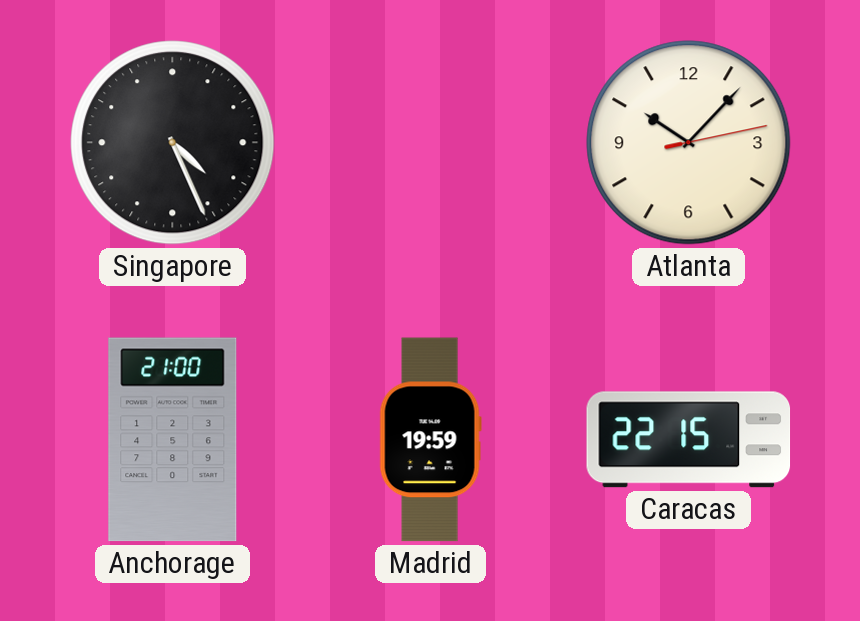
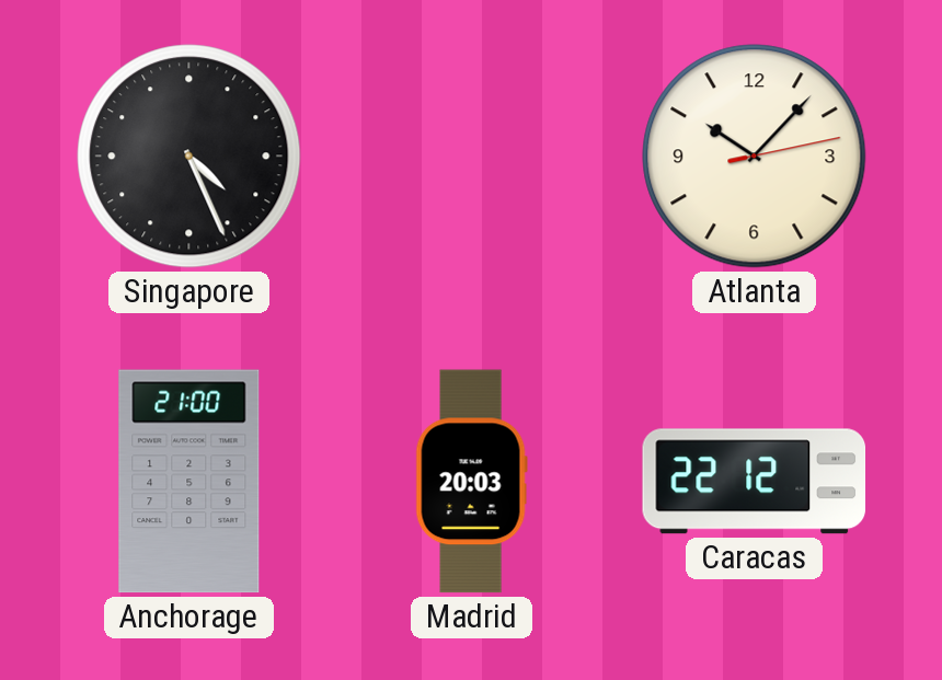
Madrid: 19:59 -> 20:03 (471, 482)
Caracas: 22:15 -> 22:12 (755, 482)
